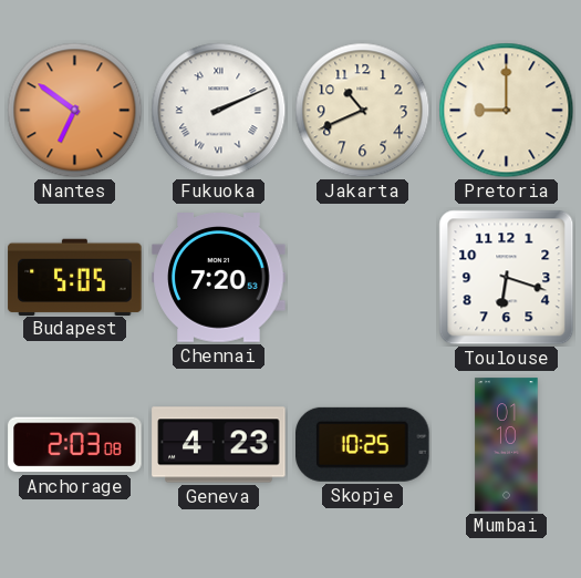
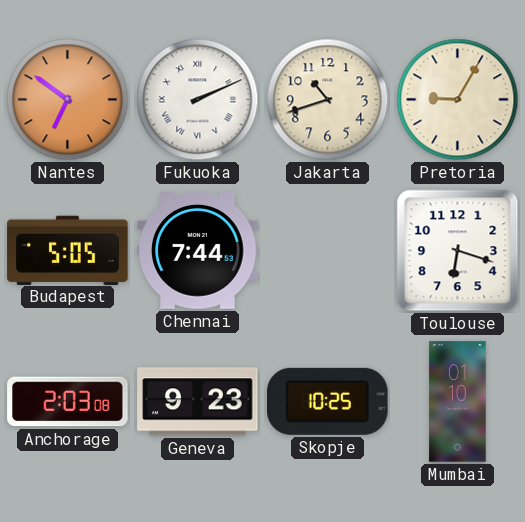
Jakarta: 10:41 -> 10:42 (328, 100)
Pretoria: 9:00 -> 9:05 (458, 100)
Chennai: 7:20 -> 7:44 (198, 251)
Geneva: 4:23 -> 9:23 (198, 402)
